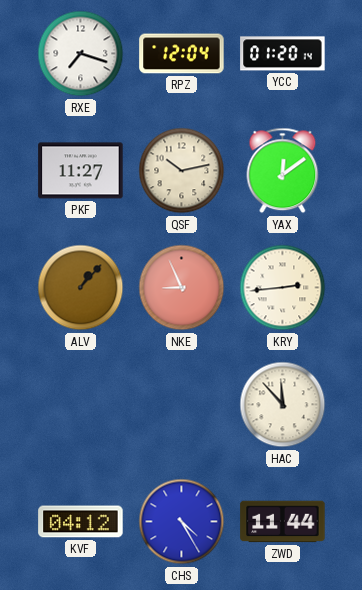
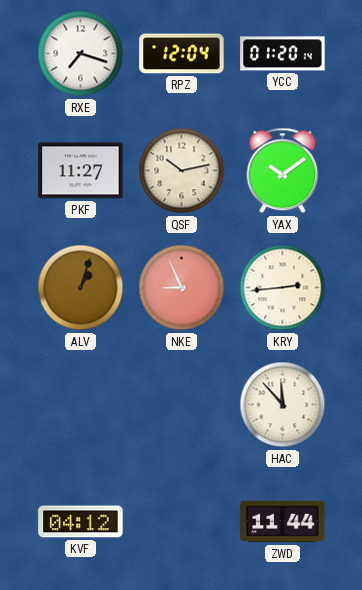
YAX: 12:09 -> 10:09 (283, 171)
ALV: 1:07 -> 1:03 (81, 288)
CHS: 4:25 -> none (182, 522)
